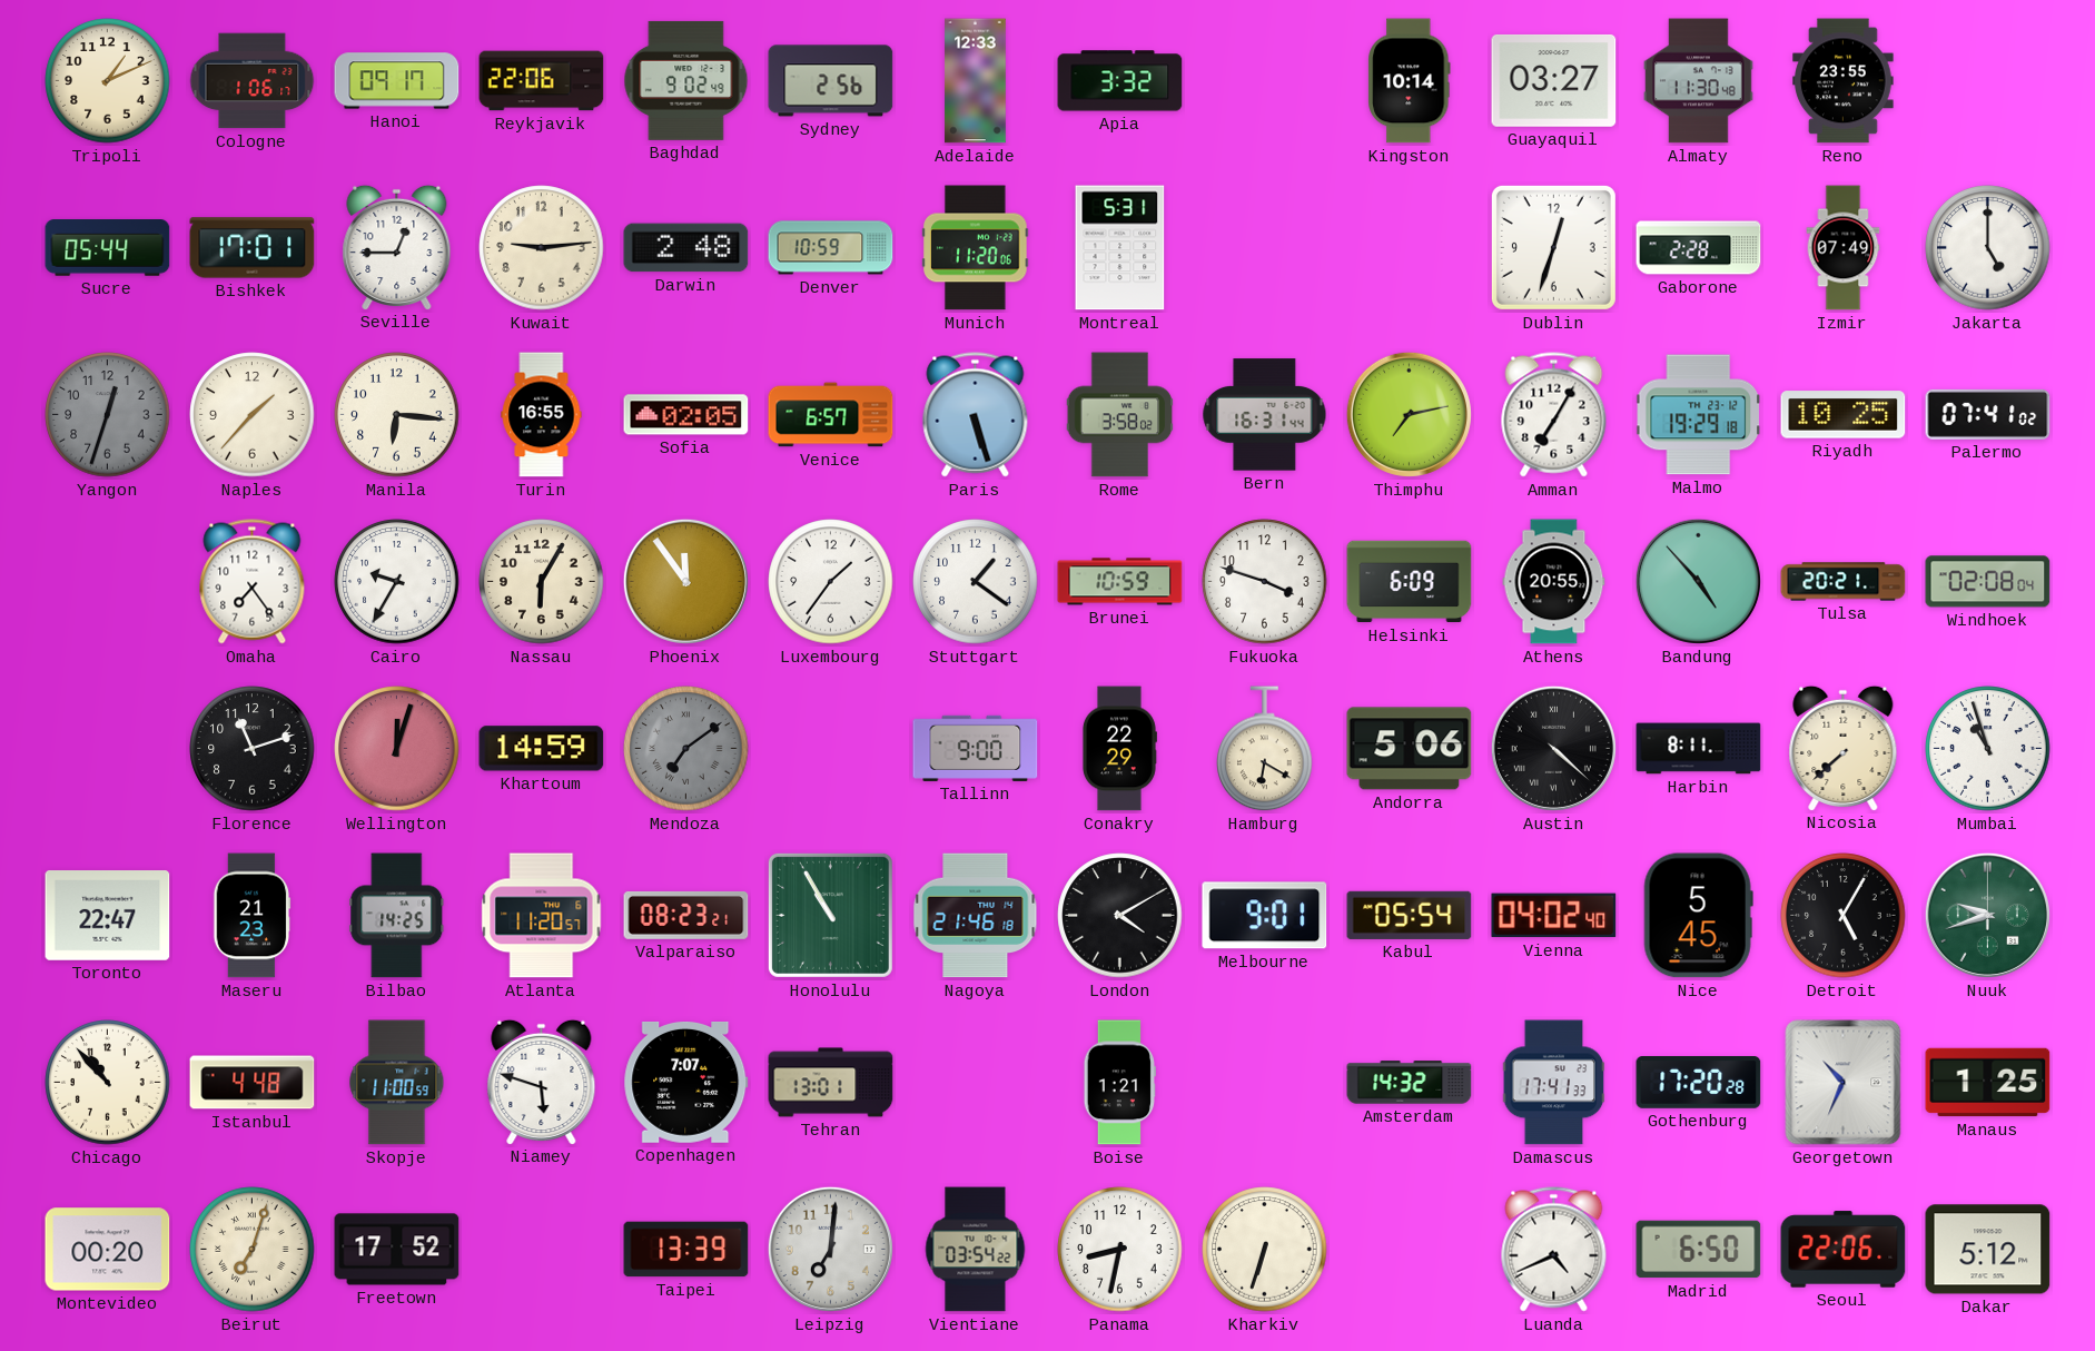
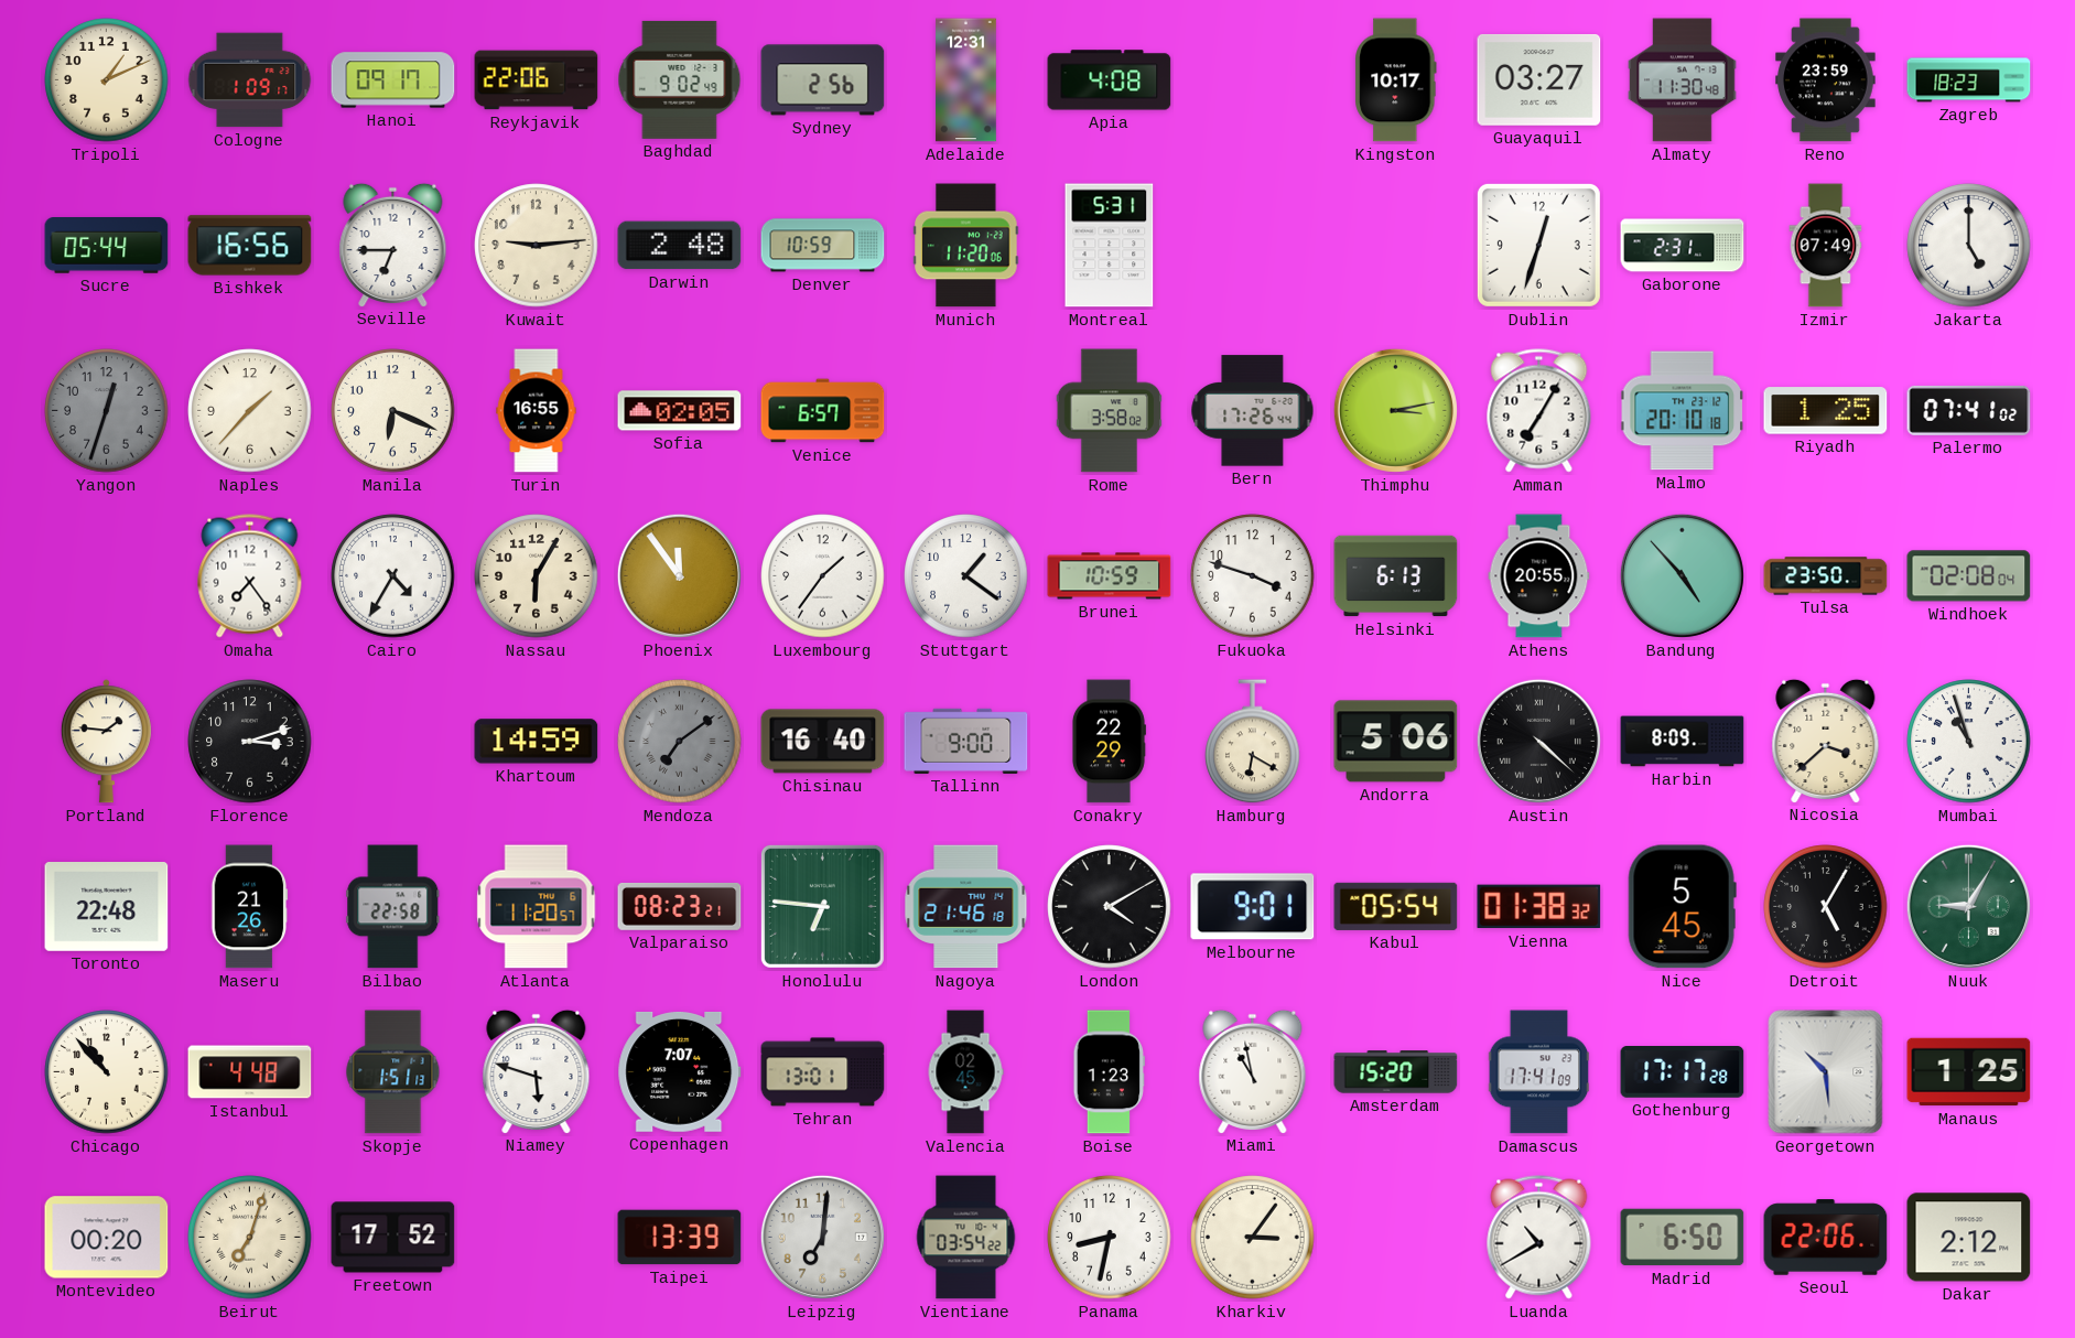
Cologne: 1:06 -> 1:09 (250, 80)
Adelaide: 12:33 -> 12:31 (966, 80)
Apia: 3:32 -> 4:08 (1110, 80)
Kingston: 10:14 -> 10:17 (1396, 80)
Reno: 23:55 -> 23:59 (1826, 80)
Zagreb: none -> 18:23 (1969, 80)
Bishkek: 17:01 -> 16:56 (250, 246)
Seville: 12:45 -> 6:45 (393, 245)
Gaborone: 2:28 -> 2:31 (1683, 246)
Manila: 6:16 -> 6:19 (393, 411)
Paris: 5:27 -> none (976, 415)
Bern: 16:31 -> 17:26 (1253, 411)
Thimphu: 7:13 -> 3:13 (1395, 410)
Malmo: 19:29 -> 20:10 (1682, 411)
Riyadh: 10:25 -> 1:25 (1826, 411)
Cairo: 9:35 -> 4:35 (393, 576)
Helsinki: 6:09 -> 6:13 (1396, 576)
Tulsa: 20:21 -> 23:50 (1826, 576)
Portland: none -> 1:46 (106, 742)
Florence: 11:12 -> 3:12 (250, 742)
Wellington: 12:03 -> none (397, 749)
Chisinau: none -> 16:40 (823, 742)
Harbin: 8:11 -> 8:09 (1683, 742)
Nicosia: 7:38 -> 3:38 (1826, 741)
Toronto: 22:47 -> 22:48 (107, 907)
Maseru: 21:23 -> 21:26 (249, 907)
Bilbao: 14:25 -> 22:58 (393, 907)
Honolulu: 10:55 -> 6:46 (822, 906)
Vienna: 04:02 -> 01:38 (1539, 907)
Nuuk: 9:42 -> 9:05 (1968, 906)
Skopje: 11:00 -> 1:51 (393, 1072)
Valencia: none -> 02:45 (965, 1072)
Boise: 1:21 -> 1:23 (1109, 1072)
Miami: none -> 10:58 (1253, 1071)
Amsterdam: 14:32 -> 15:20 (1396, 1072)
Damascus: 17:41:33 -> 17:41:09 (1539, 1072)
Gothenburg: 17:20 -> 17:17 (1683, 1072)
Georgetown: 10:34 -> 10:29 (1826, 1072)
Kharkiv: 6:33 -> 3:06 (1253, 1238)
Luanda: 4:41 -> 10:40 (1539, 1238)
Dakar: 5:12 -> 2:12 (1969, 1238)
